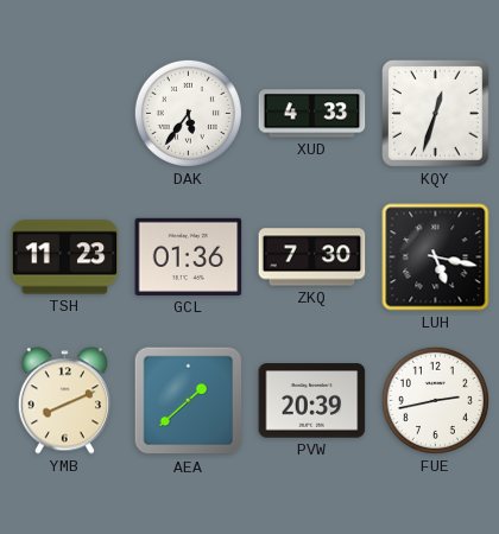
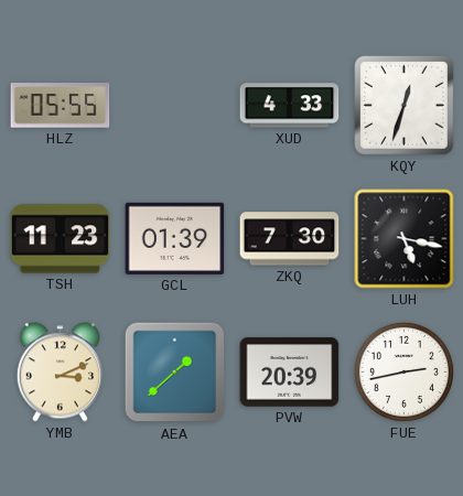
HLZ: none -> 05:55 (61, 106)
DAK: 5:36 -> none (188, 113)
GCL: 01:36 -> 01:39 (175, 238)
YMB: 8:11 -> 3:11 (60, 373)
